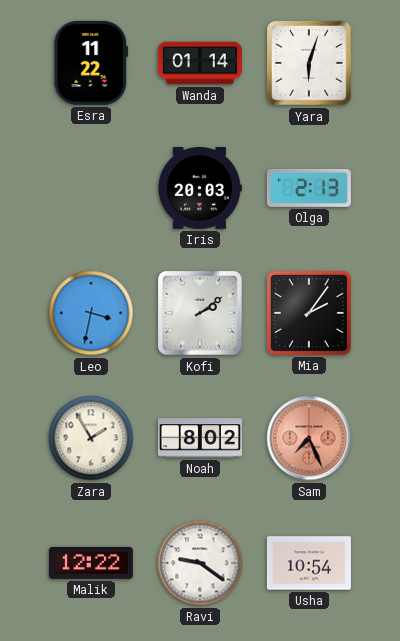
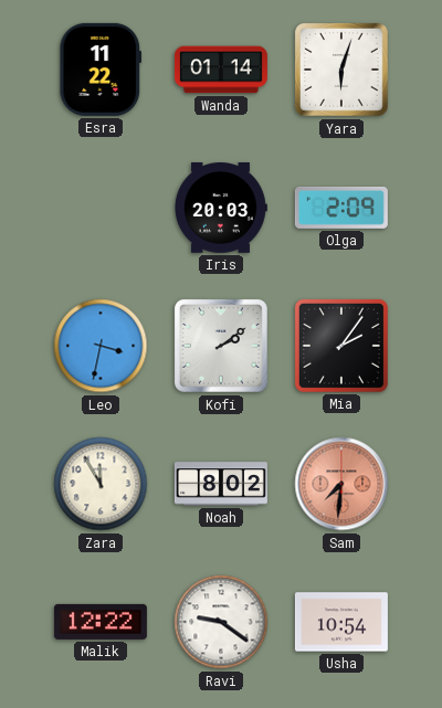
Olga: 2:13 -> 2:09 (341, 208)
Zara: 1:55 -> 11:55 (101, 484)
Sam: 7:26 -> 7:31 (341, 484)
